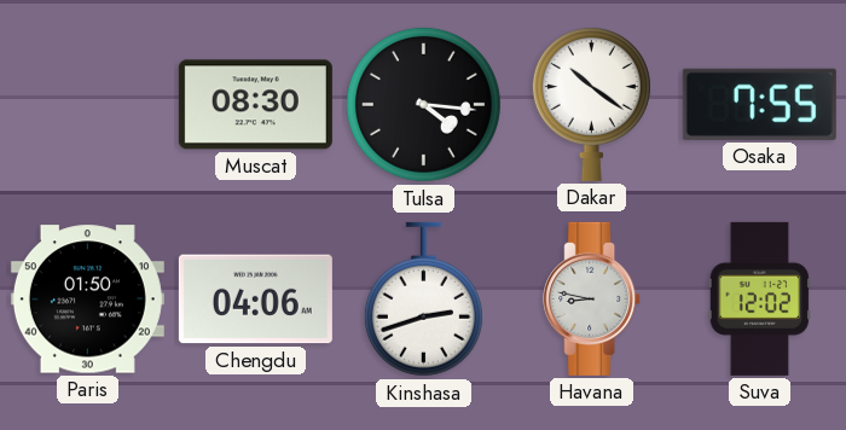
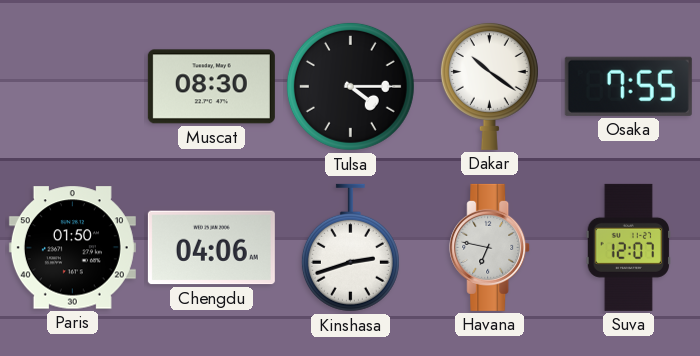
Tulsa: 4:16 -> 4:15 (350, 86)
Havana: 8:47 -> 6:47 (490, 247)
Suva: 12:02 -> 12:07 (628, 247)
